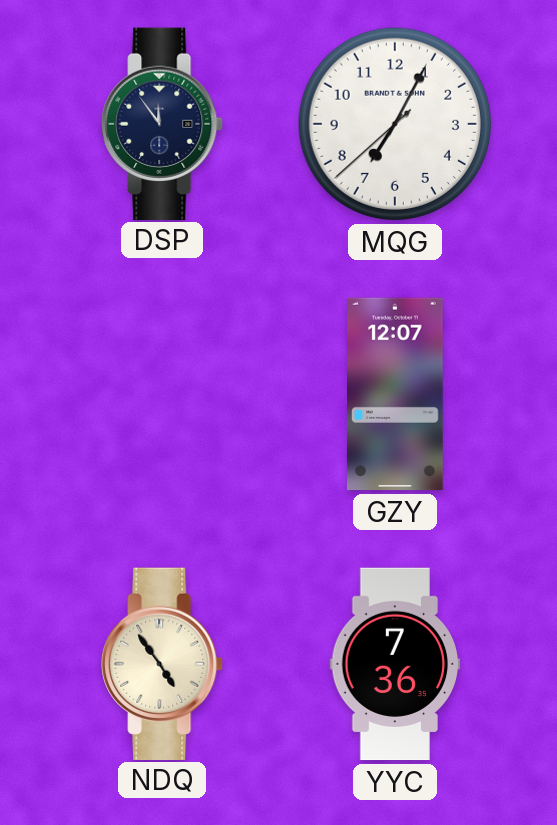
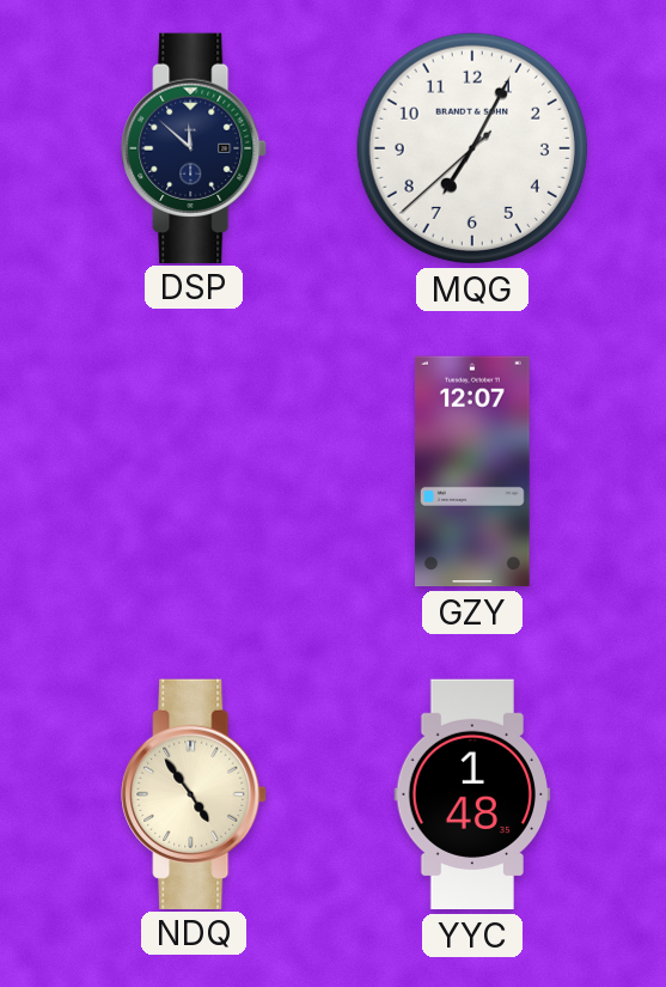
DSP: 11:54 -> 11:52 (194, 147)
YYC: 7:36 -> 1:48 (472, 794)
